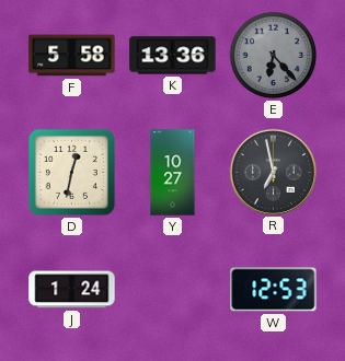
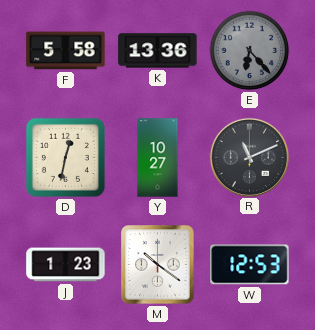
R: 6:58 -> 11:11 (249, 157)
J: 1:24 -> 1:23 (66, 265)
M: none -> 10:21 (158, 265)
